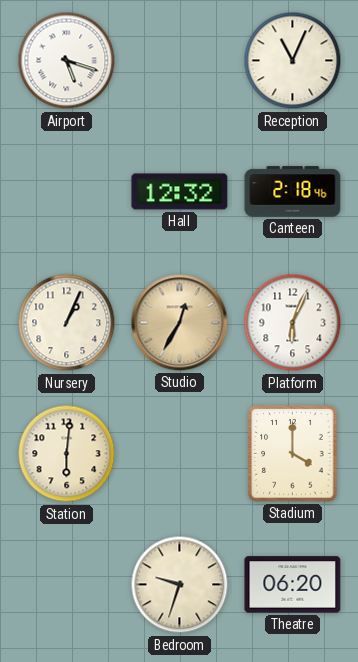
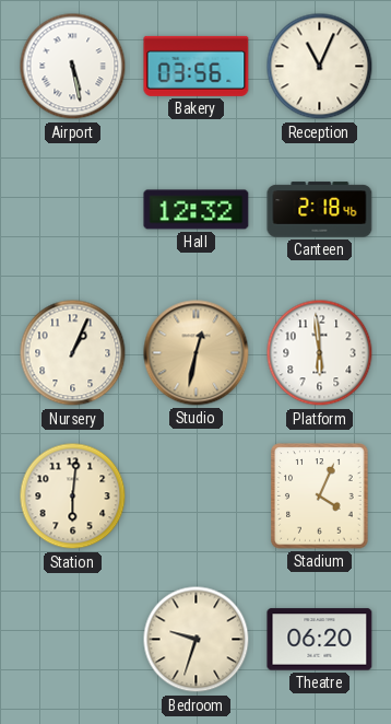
Airport: 5:18 -> 5:28 (73, 67)
Bakery: none -> 03:56 (197, 66)
Studio: 12:35 -> 12:32 (197, 353)
Platform: 6:04 -> 5:59 (320, 353)
Stadium: 4:00 -> 4:04 (320, 497)
